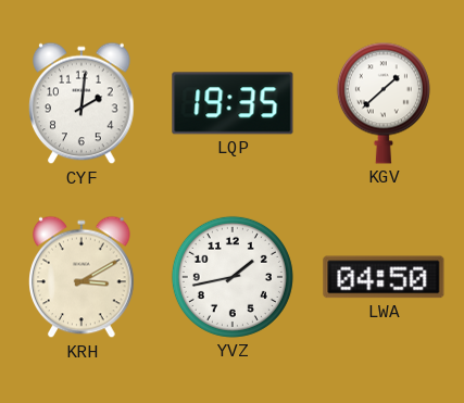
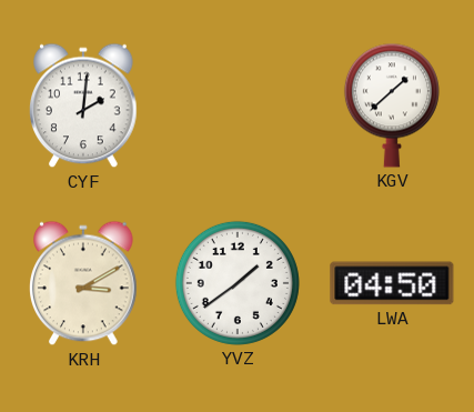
LQP: 19:35 -> none (233, 103)
YVZ: 1:43 -> 1:39 (238, 283)
